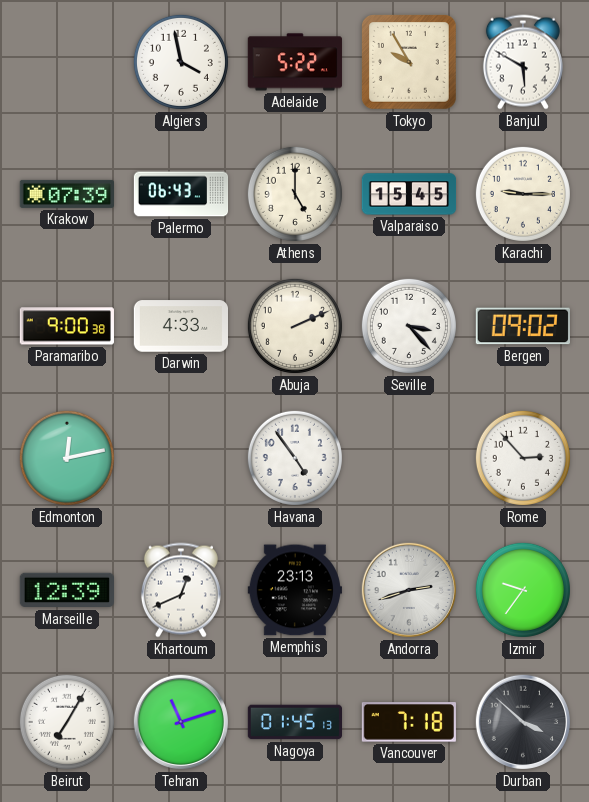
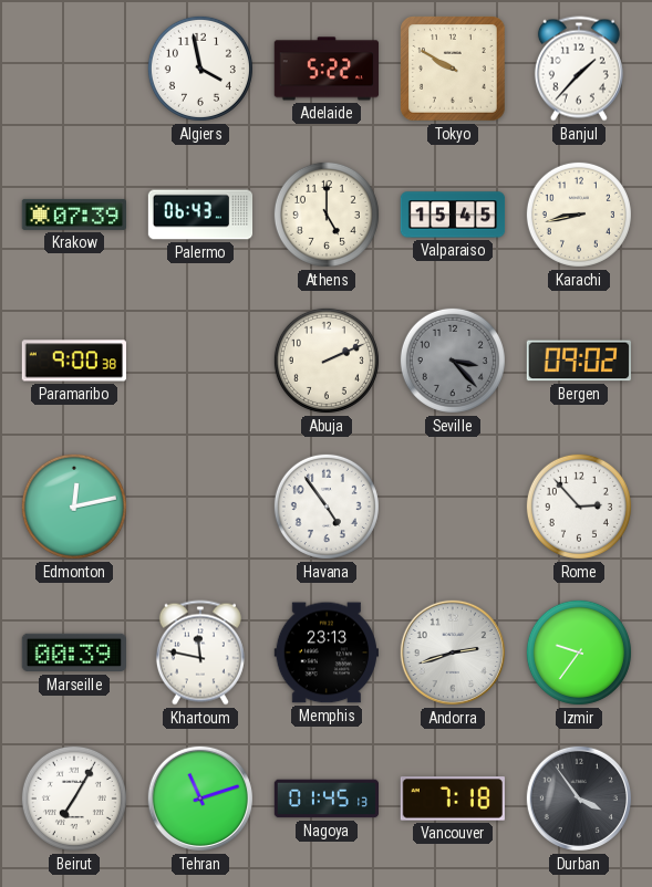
Tokyo: 9:55 -> 9:50 (454, 70)
Banjul: 5:50 -> 1:37 (579, 69)
Karachi: 9:15 -> 8:43 (579, 215)
Darwin: 4:33 -> none (180, 326)
Seville dial: white -> grey (453, 361)
Marseille: 12:39 -> 00:39 (73, 653)
Khartoum: 12:41 -> 11:47 (200, 653)
Durban: 3:52 -> 3:54 (579, 799)
